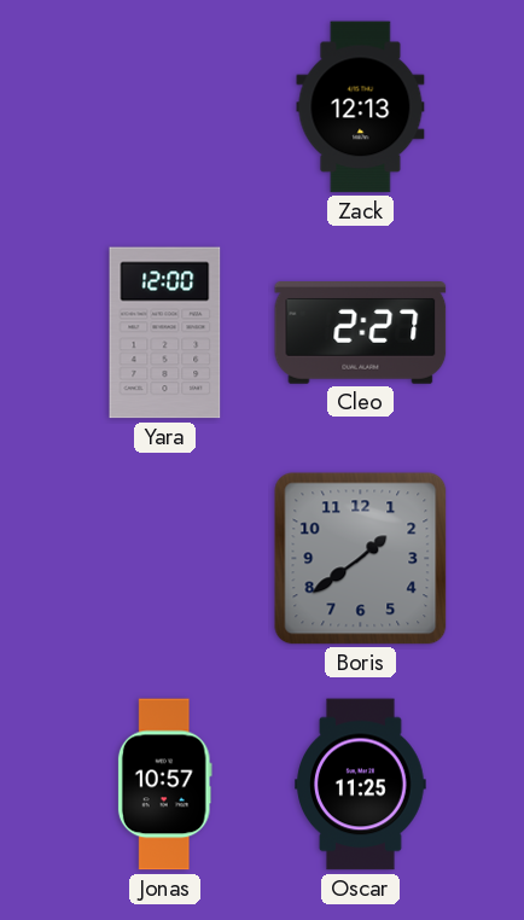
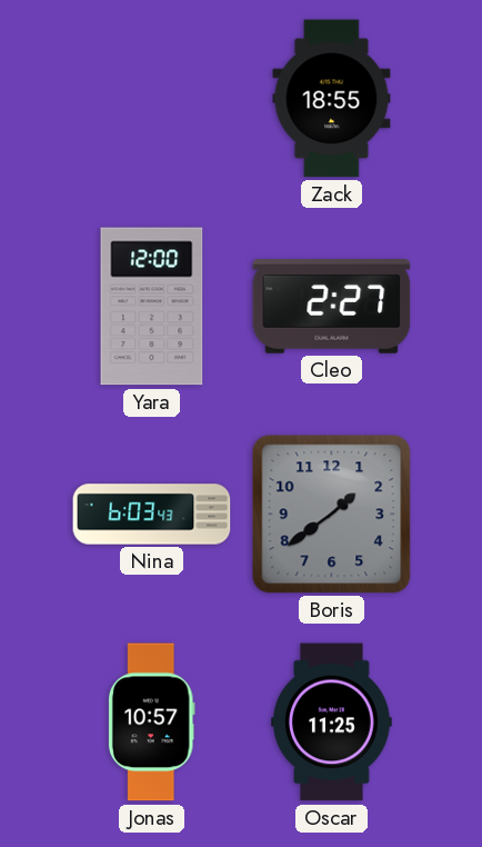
Zack: 12:13 -> 18:55 (332, 99)
Nina: none -> 6:03 (152, 515)
